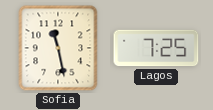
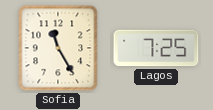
Sofia: 11:28 -> 11:25 (58, 48)
